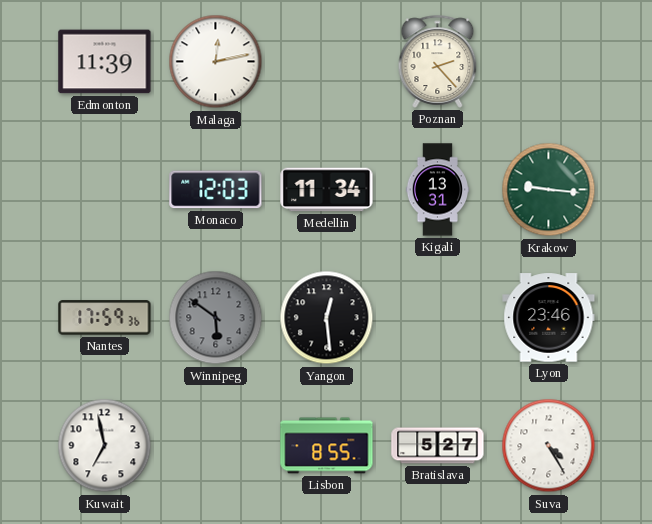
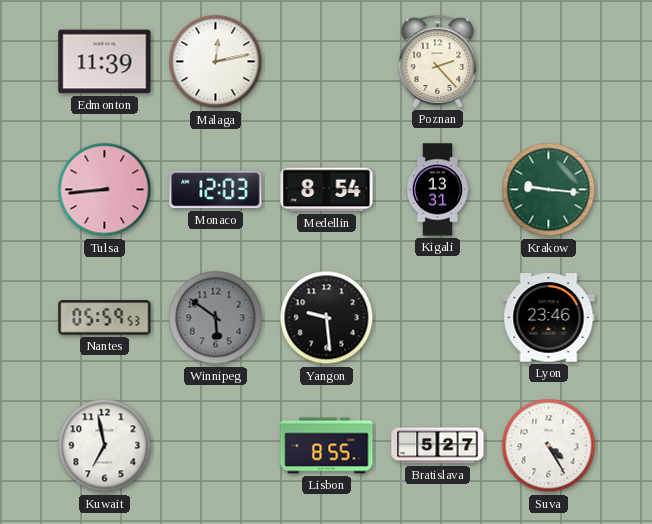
Tulsa: none -> 8:44 (105, 190)
Medellin: 11:34 -> 8:54 (327, 190)
Nantes: 17:59 -> 05:59 (105, 318)
Yangon: 12:29 -> 9:29 (327, 318)
